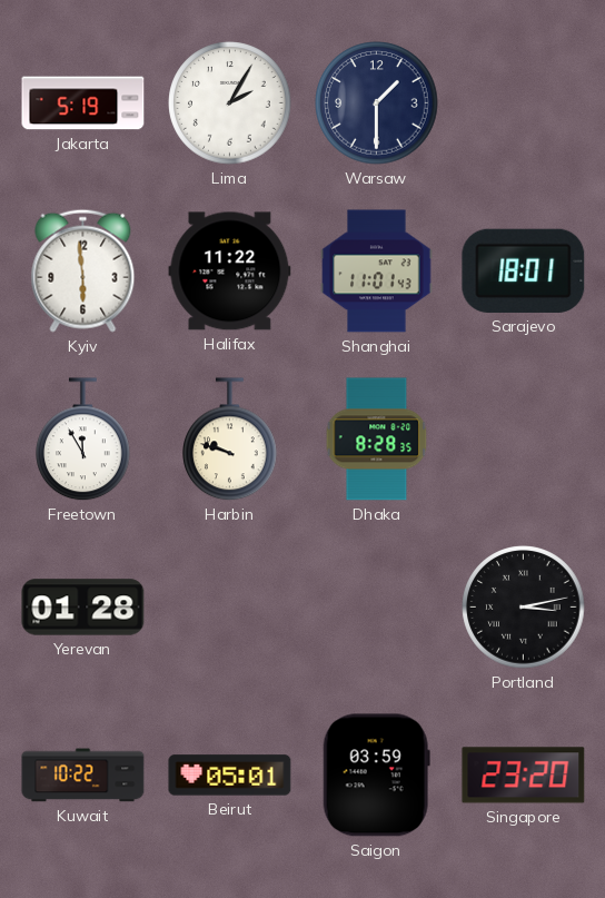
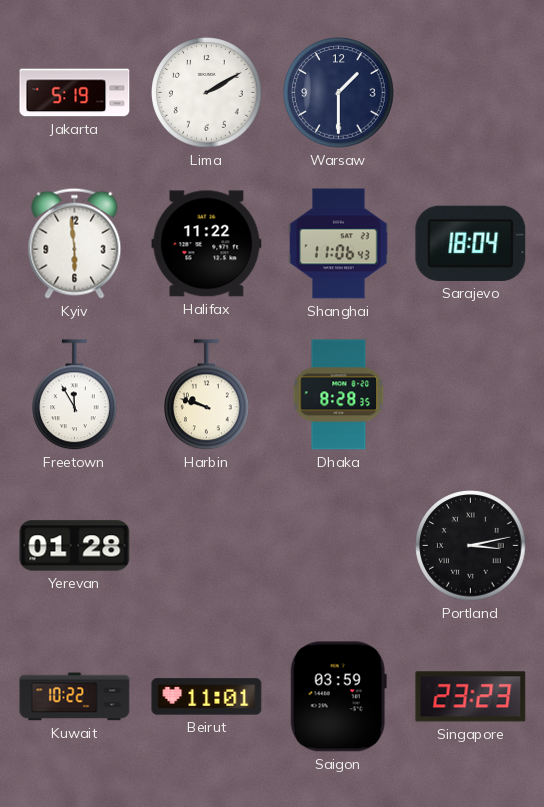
Lima: 2:05 -> 2:10 (207, 93)
Shanghai: 11:01 -> 11:06 (339, 244)
Sarajevo: 18:01 -> 18:04 (471, 243)
Beirut: 05:01 -> 11:01 (207, 697)
Singapore: 23:20 -> 23:23 (471, 697)
